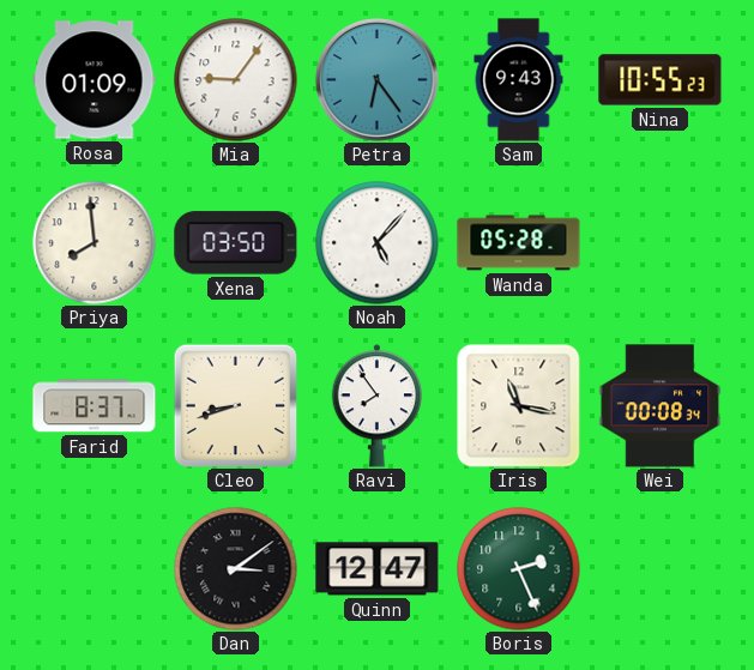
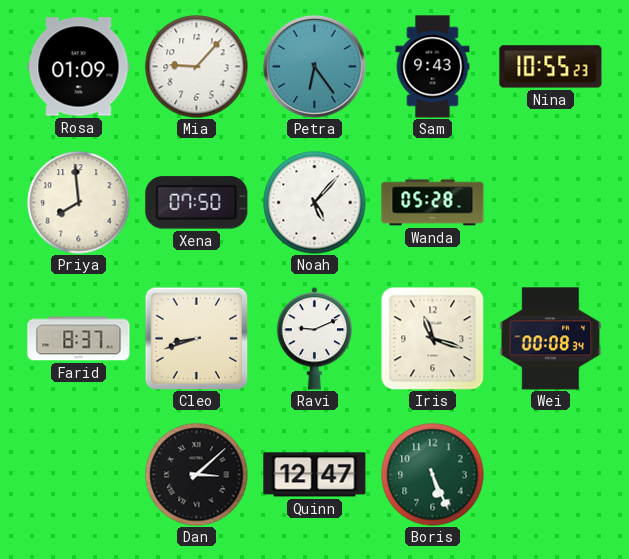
Mia: 9:06 -> 9:07 (197, 67)
Xena: 03:50 -> 07:50 (197, 203)
Ravi: 7:54 -> 9:11 (315, 339)
Iris: 11:17 -> 11:18 (432, 338)
Dan: 3:09 -> 3:08 (197, 475)
Boris: 2:26 -> 5:26 (433, 475)
